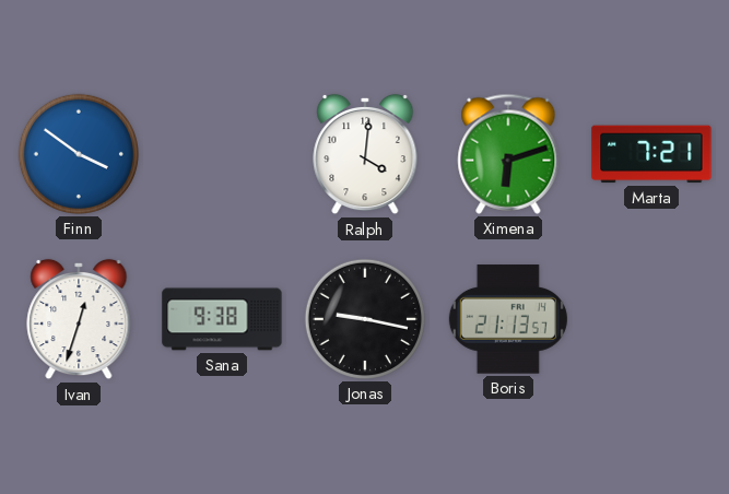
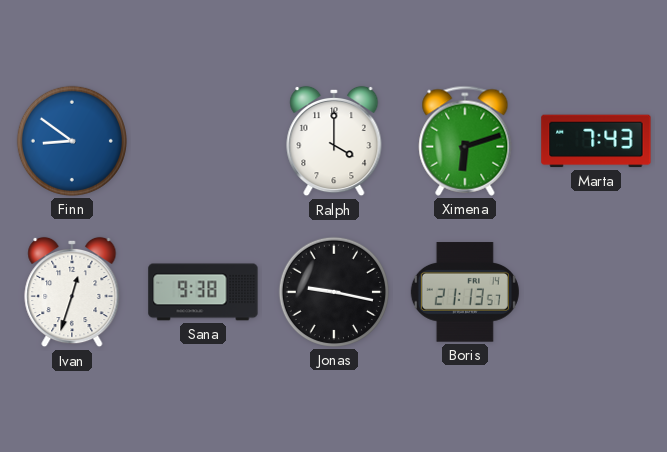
Finn: 3:51 -> 8:51 (72, 141)
Ralph: 4:01 -> 4:00 (334, 141)
Marta: 7:21 -> 7:43 (596, 141)
